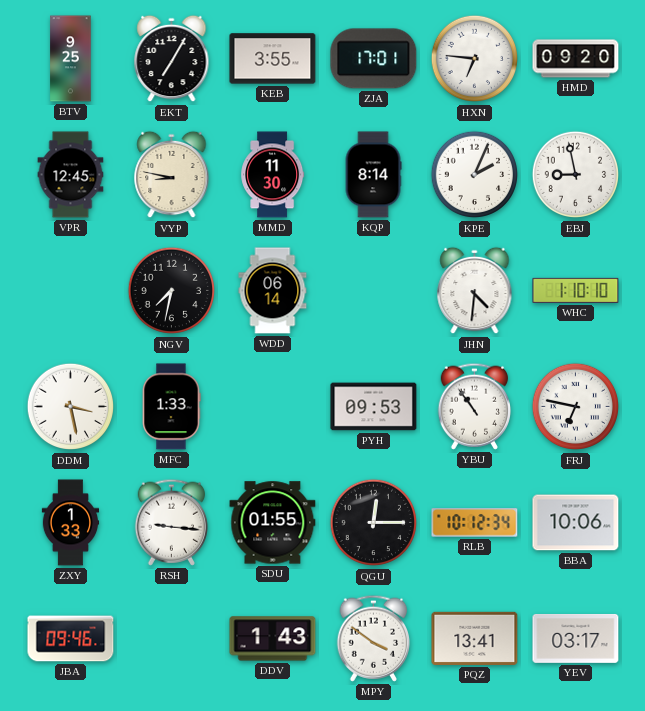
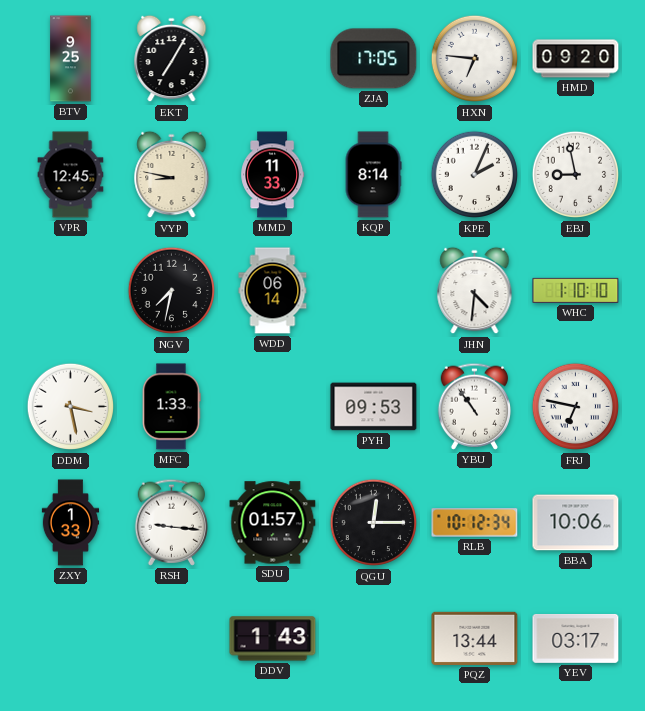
KEB: 3:55 -> none (273, 59)
ZJA: 17:01 -> 17:05 (374, 59)
MMD: 11:30 -> 11:33 (273, 175)
SDU: 01:55 -> 01:57 (273, 523)
JBA: 09:46 -> none (71, 639)
MPY: 3:51 -> none (374, 638)
PQZ: 13:41 -> 13:44 (475, 638)
